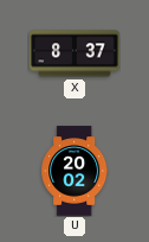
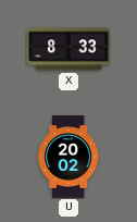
X: 8:37 -> 8:33 (68, 49)
